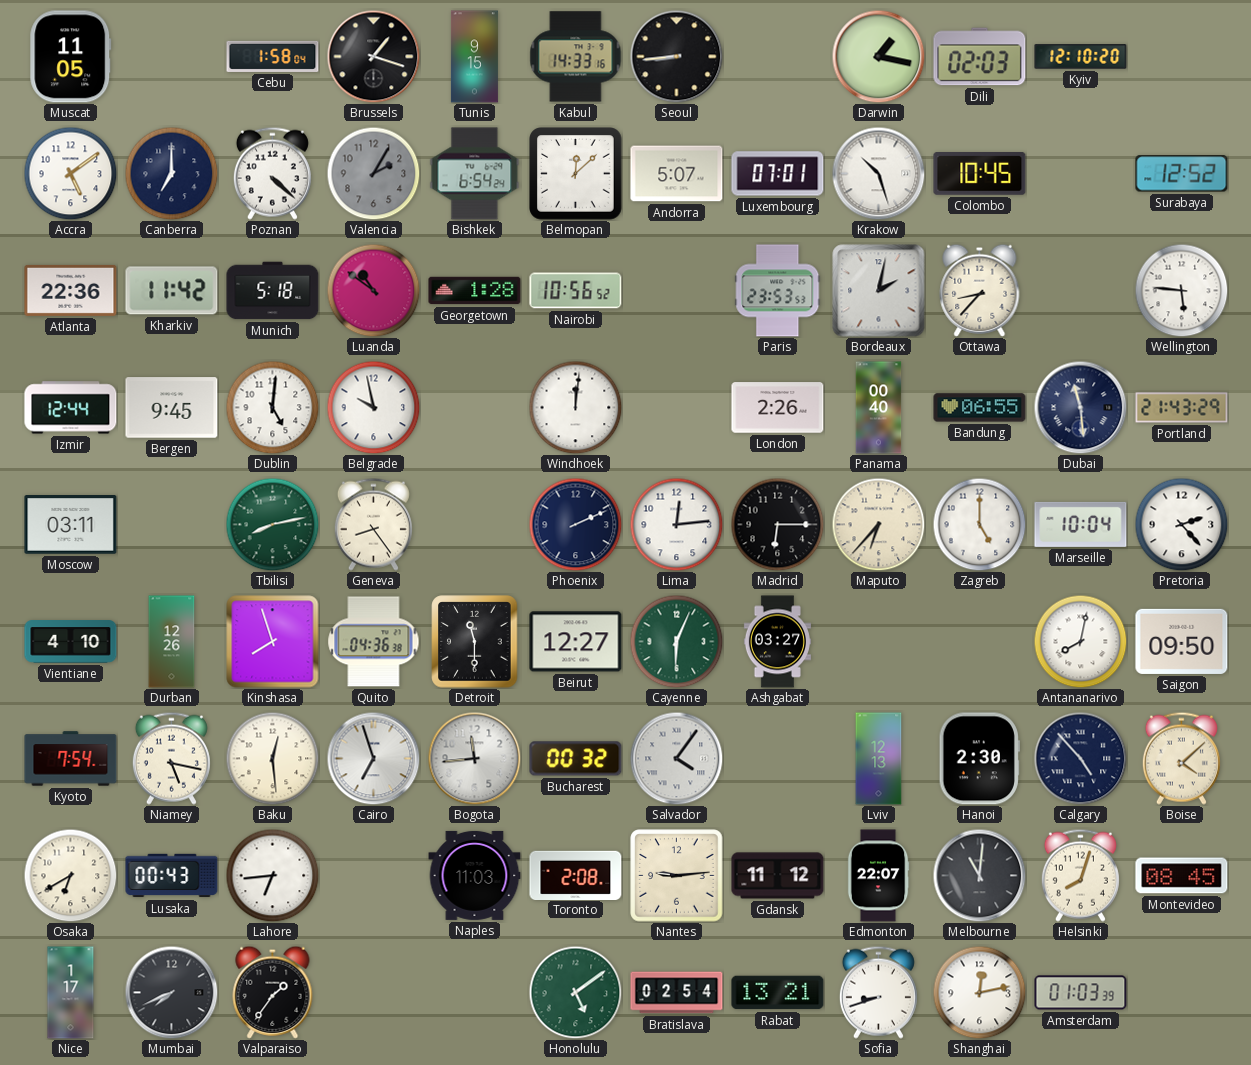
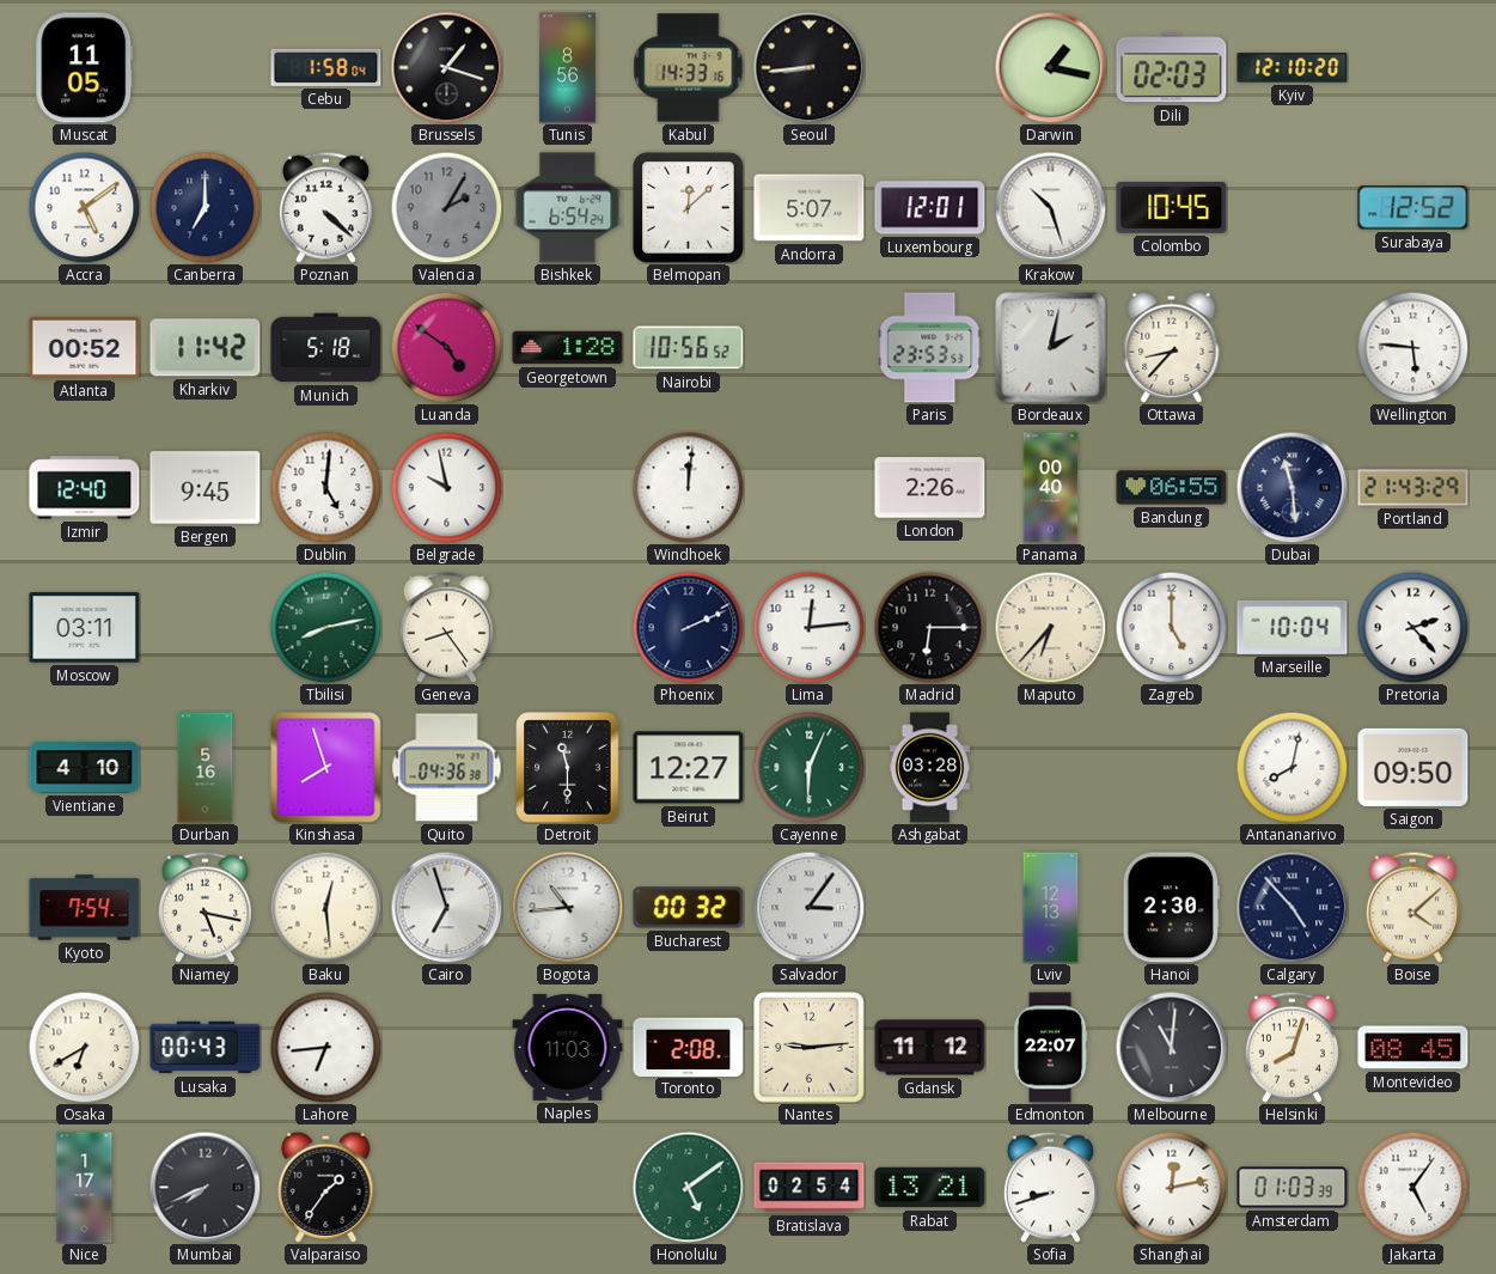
Tunis: 9:15 -> 8:56 (567, 68)
Luxembourg: 07:01 -> 12:01 (930, 208)
Atlanta: 22:36 -> 00:52 (85, 347)
Luanda: 10:51 -> 4:51 (446, 347)
Izmir: 12:44 -> 12:40 (85, 488)
Durban: 12:26 -> 5:16 (206, 768)
Ashgabat: 03:27 -> 03:28 (929, 768)
Bogota: 11:44 -> 10:44 (567, 907)
Salvador: 4:06 -> 3:06 (808, 907)
Jakarta: none -> 5:06 (1412, 1187)
